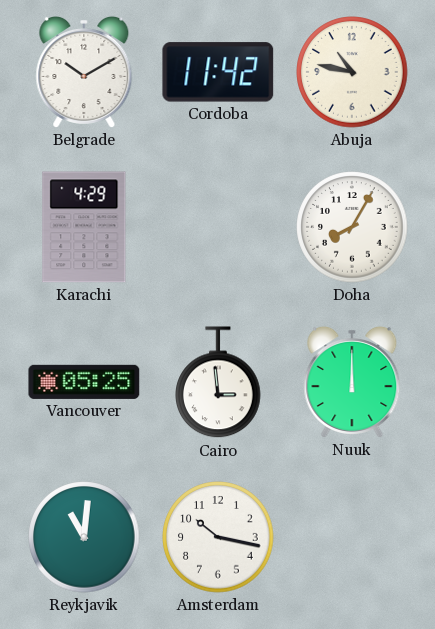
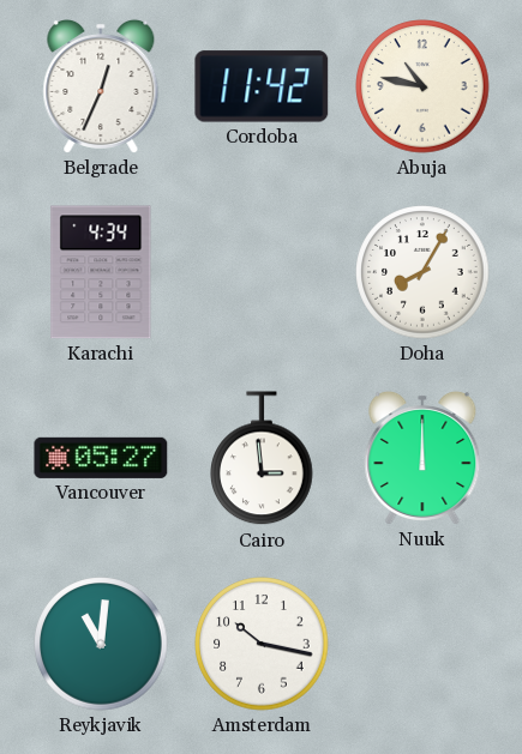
Belgrade: 10:10 -> 12:34 (101, 86)
Karachi: 4:29 -> 4:34 (101, 272)
Vancouver: 05:25 -> 05:27 (101, 458)
